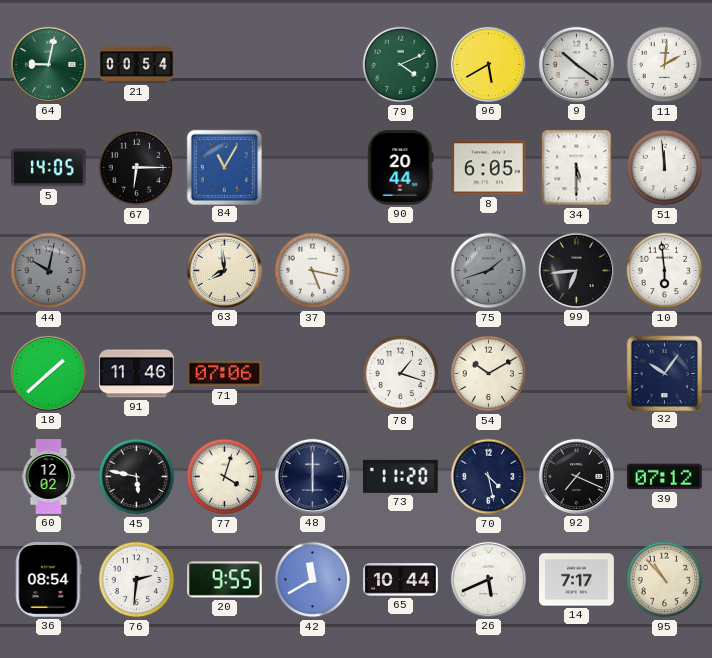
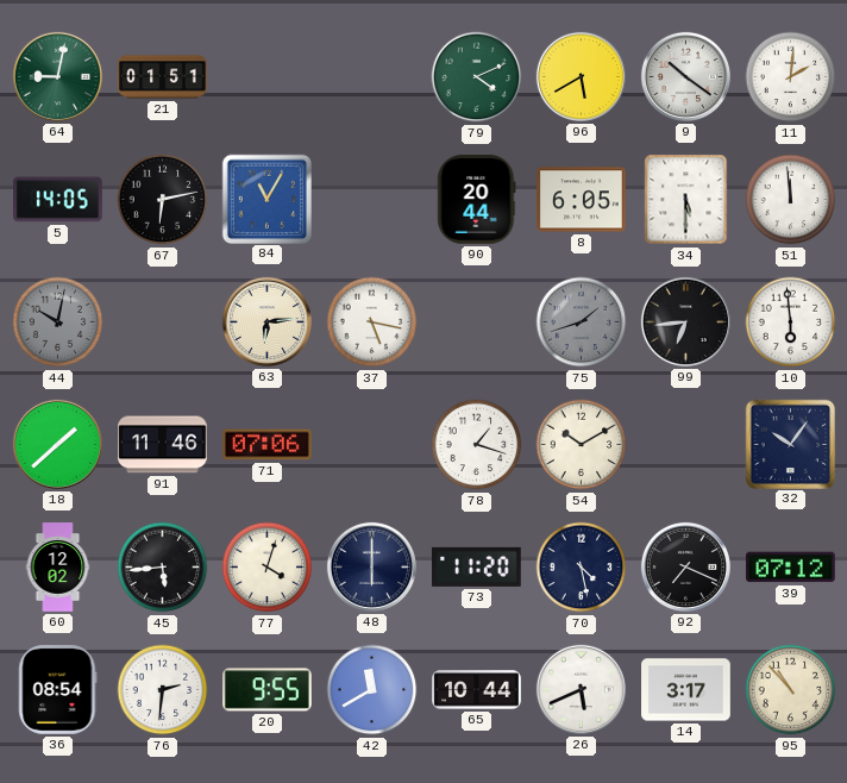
21: 00:54 -> 01:51 (163, 77)
67: 6:15 -> 6:13 (163, 200)
63: 7:59 -> 6:14 (266, 321)
45: 5:47 -> 5:44 (163, 568)
14: 7:17 -> 3:17 (686, 690)
